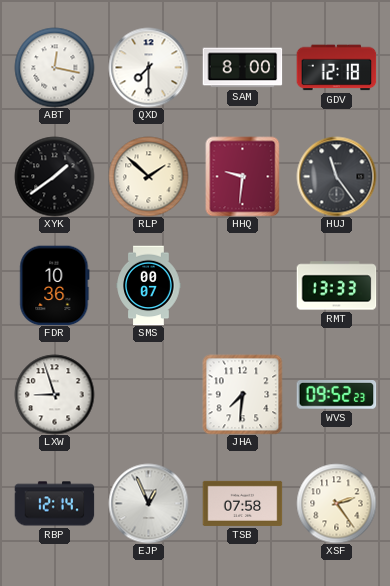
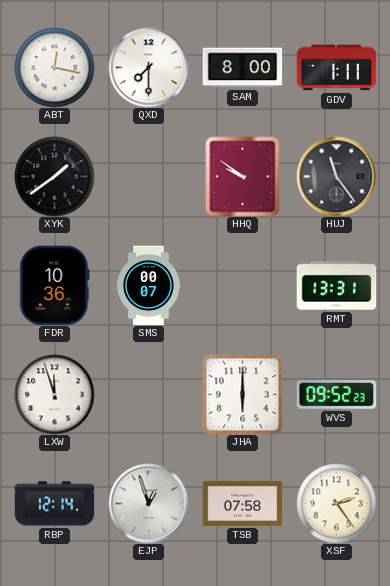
GDV: 12:18 -> 1:11 (336, 68)
RLP: 1:52 -> none (148, 176)
HHQ: 9:31 -> 9:51 (243, 176)
RMT: 13:33 -> 13:31 (336, 286)
LXW: 8:57 -> 11:57 (54, 394)
JHA: 7:31 -> 6:00 (242, 394)
EJP: 12:56 -> 12:57 (148, 503)
